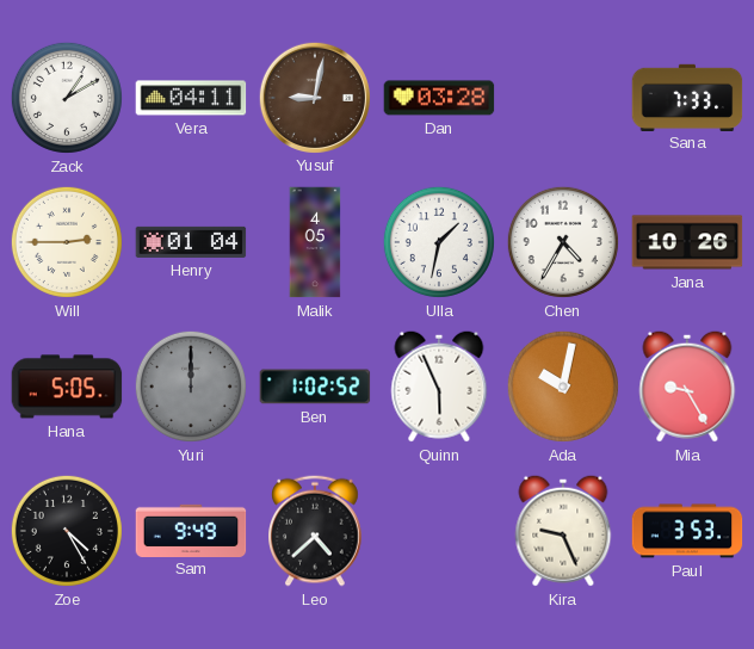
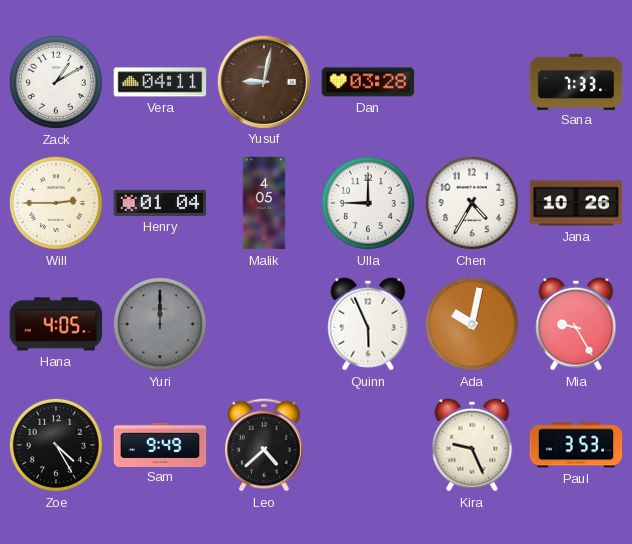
Ulla: 1:32 -> 9:00 (368, 203)
Hana: 5:05 -> 4:05 (56, 324)
Ben: 1:02 -> none (315, 387)
